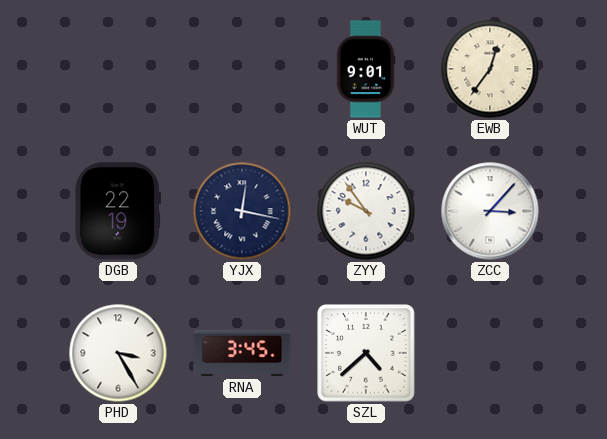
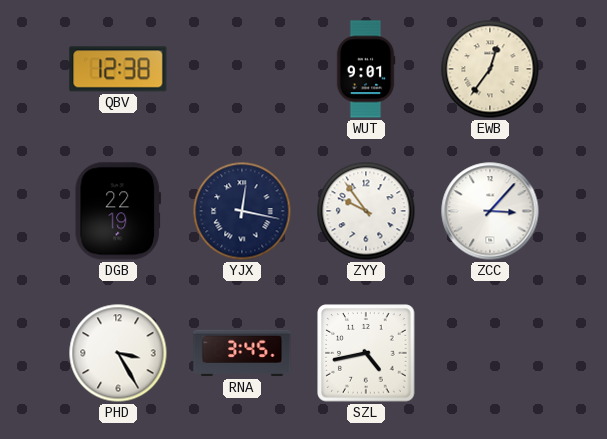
QBV: none -> 12:38 (118, 69)
SZL: 4:38 -> 4:43 (366, 353)
